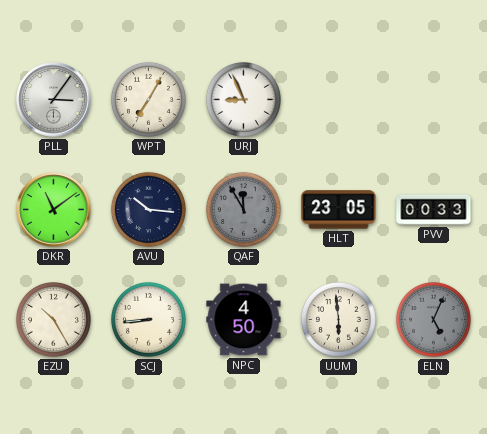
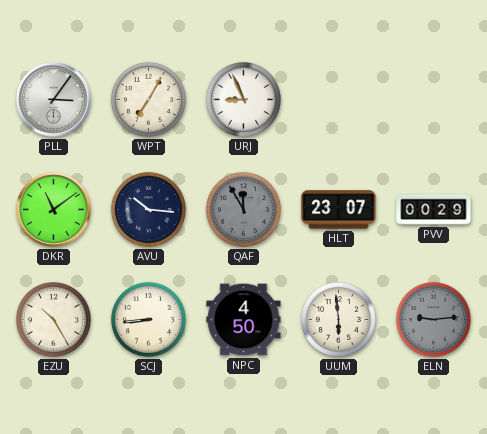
HLT: 23:05 -> 23:07 (339, 210)
PVV: 00:33 -> 00:29 (434, 210)
ELN: 5:04 -> 9:14 (433, 319)
